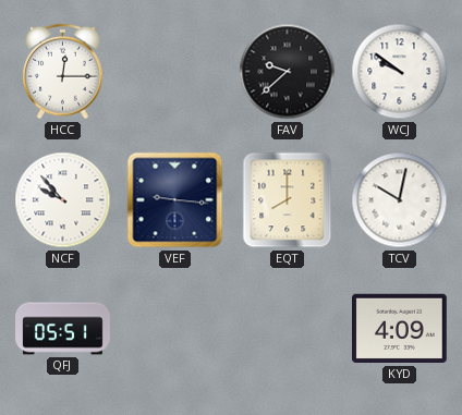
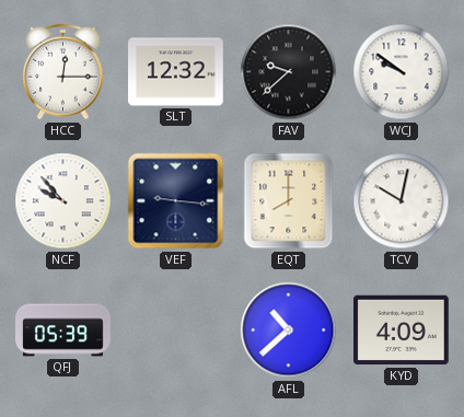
SLT: none -> 12:32 (176, 72)
QFJ: 05:51 -> 05:39 (63, 331)
AFL: none -> 10:38 (289, 331)
